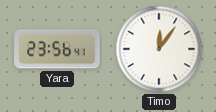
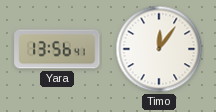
Yara: 23:56 -> 13:56 (57, 49)
